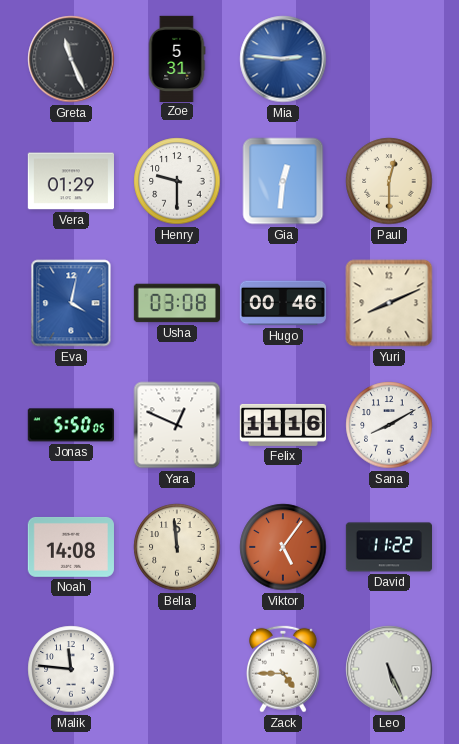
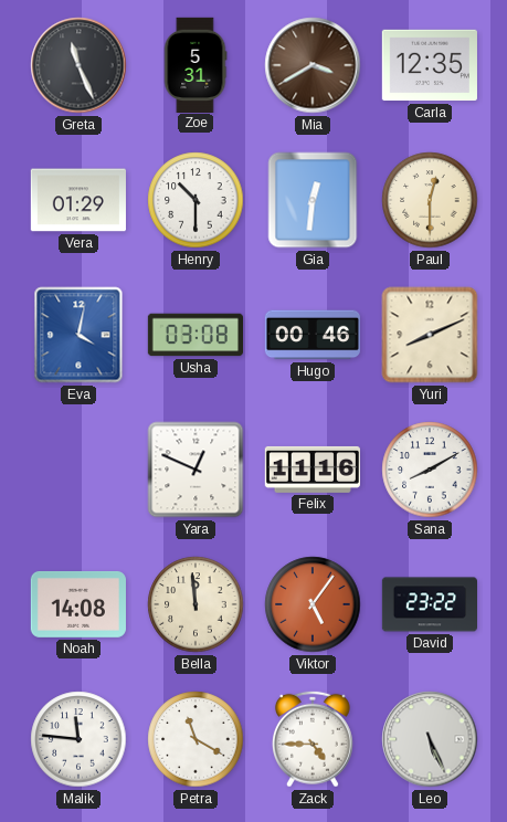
Mia: 2:46 -> 3:40 (313, 65)
Mia dial: blue -> brown (313, 65)
Carla: none -> 12:35 (430, 65)
Henry: 9:30 -> 10:30 (196, 200)
Jonas: 5:50 -> none (71, 425)
David: 11:22 -> 23:22 (429, 604)
Petra: none -> 11:20 (196, 739)
